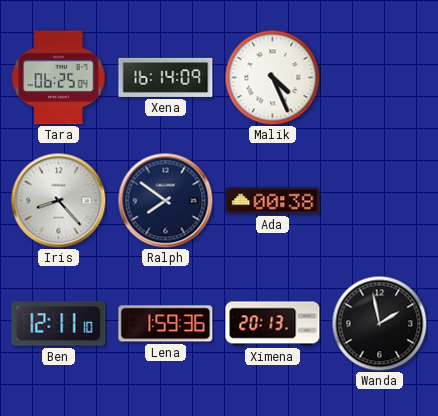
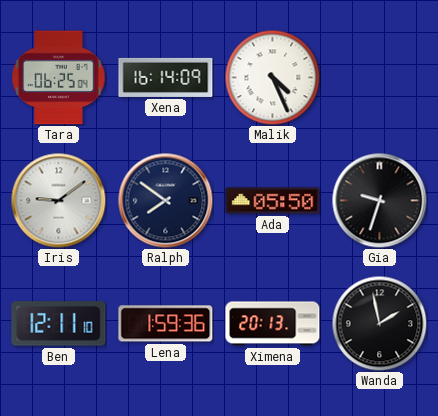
Iris: 8:23 -> 9:09 (58, 200)
Ada: 00:38 -> 05:50 (273, 201)
Gia: none -> 9:33 (379, 200)
